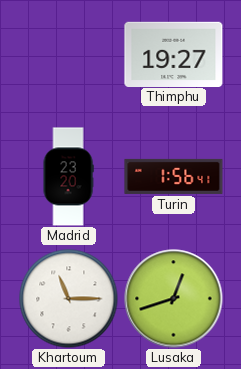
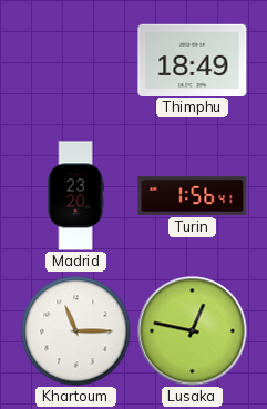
Thimphu: 19:27 -> 18:49 (193, 60)
Lusaka: 12:42 -> 12:47 (193, 331)
